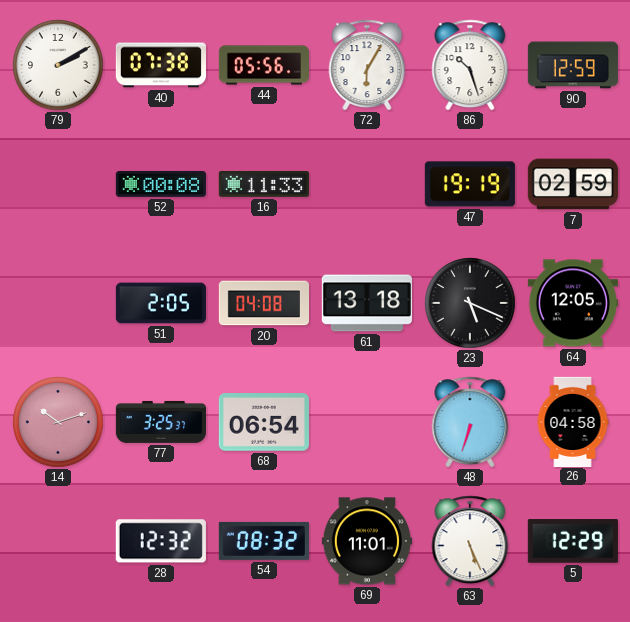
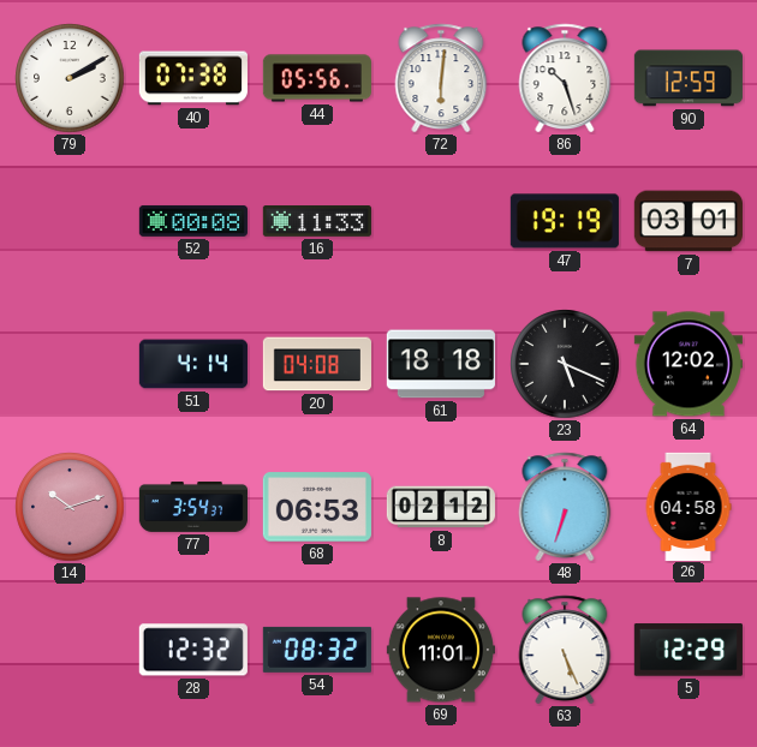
72: 6:05 -> 6:01 (441, 78)
7: 02:59 -> 03:01 (689, 221)
51: 2:05 -> 4:14 (193, 364)
61: 13:18 -> 18:18 (441, 364)
64: 12:05 -> 12:02 (689, 364)
77: 3:25 -> 3:54 (192, 507)
68: 06:54 -> 06:53 (317, 507)
8: none -> 02:12 (441, 507)
